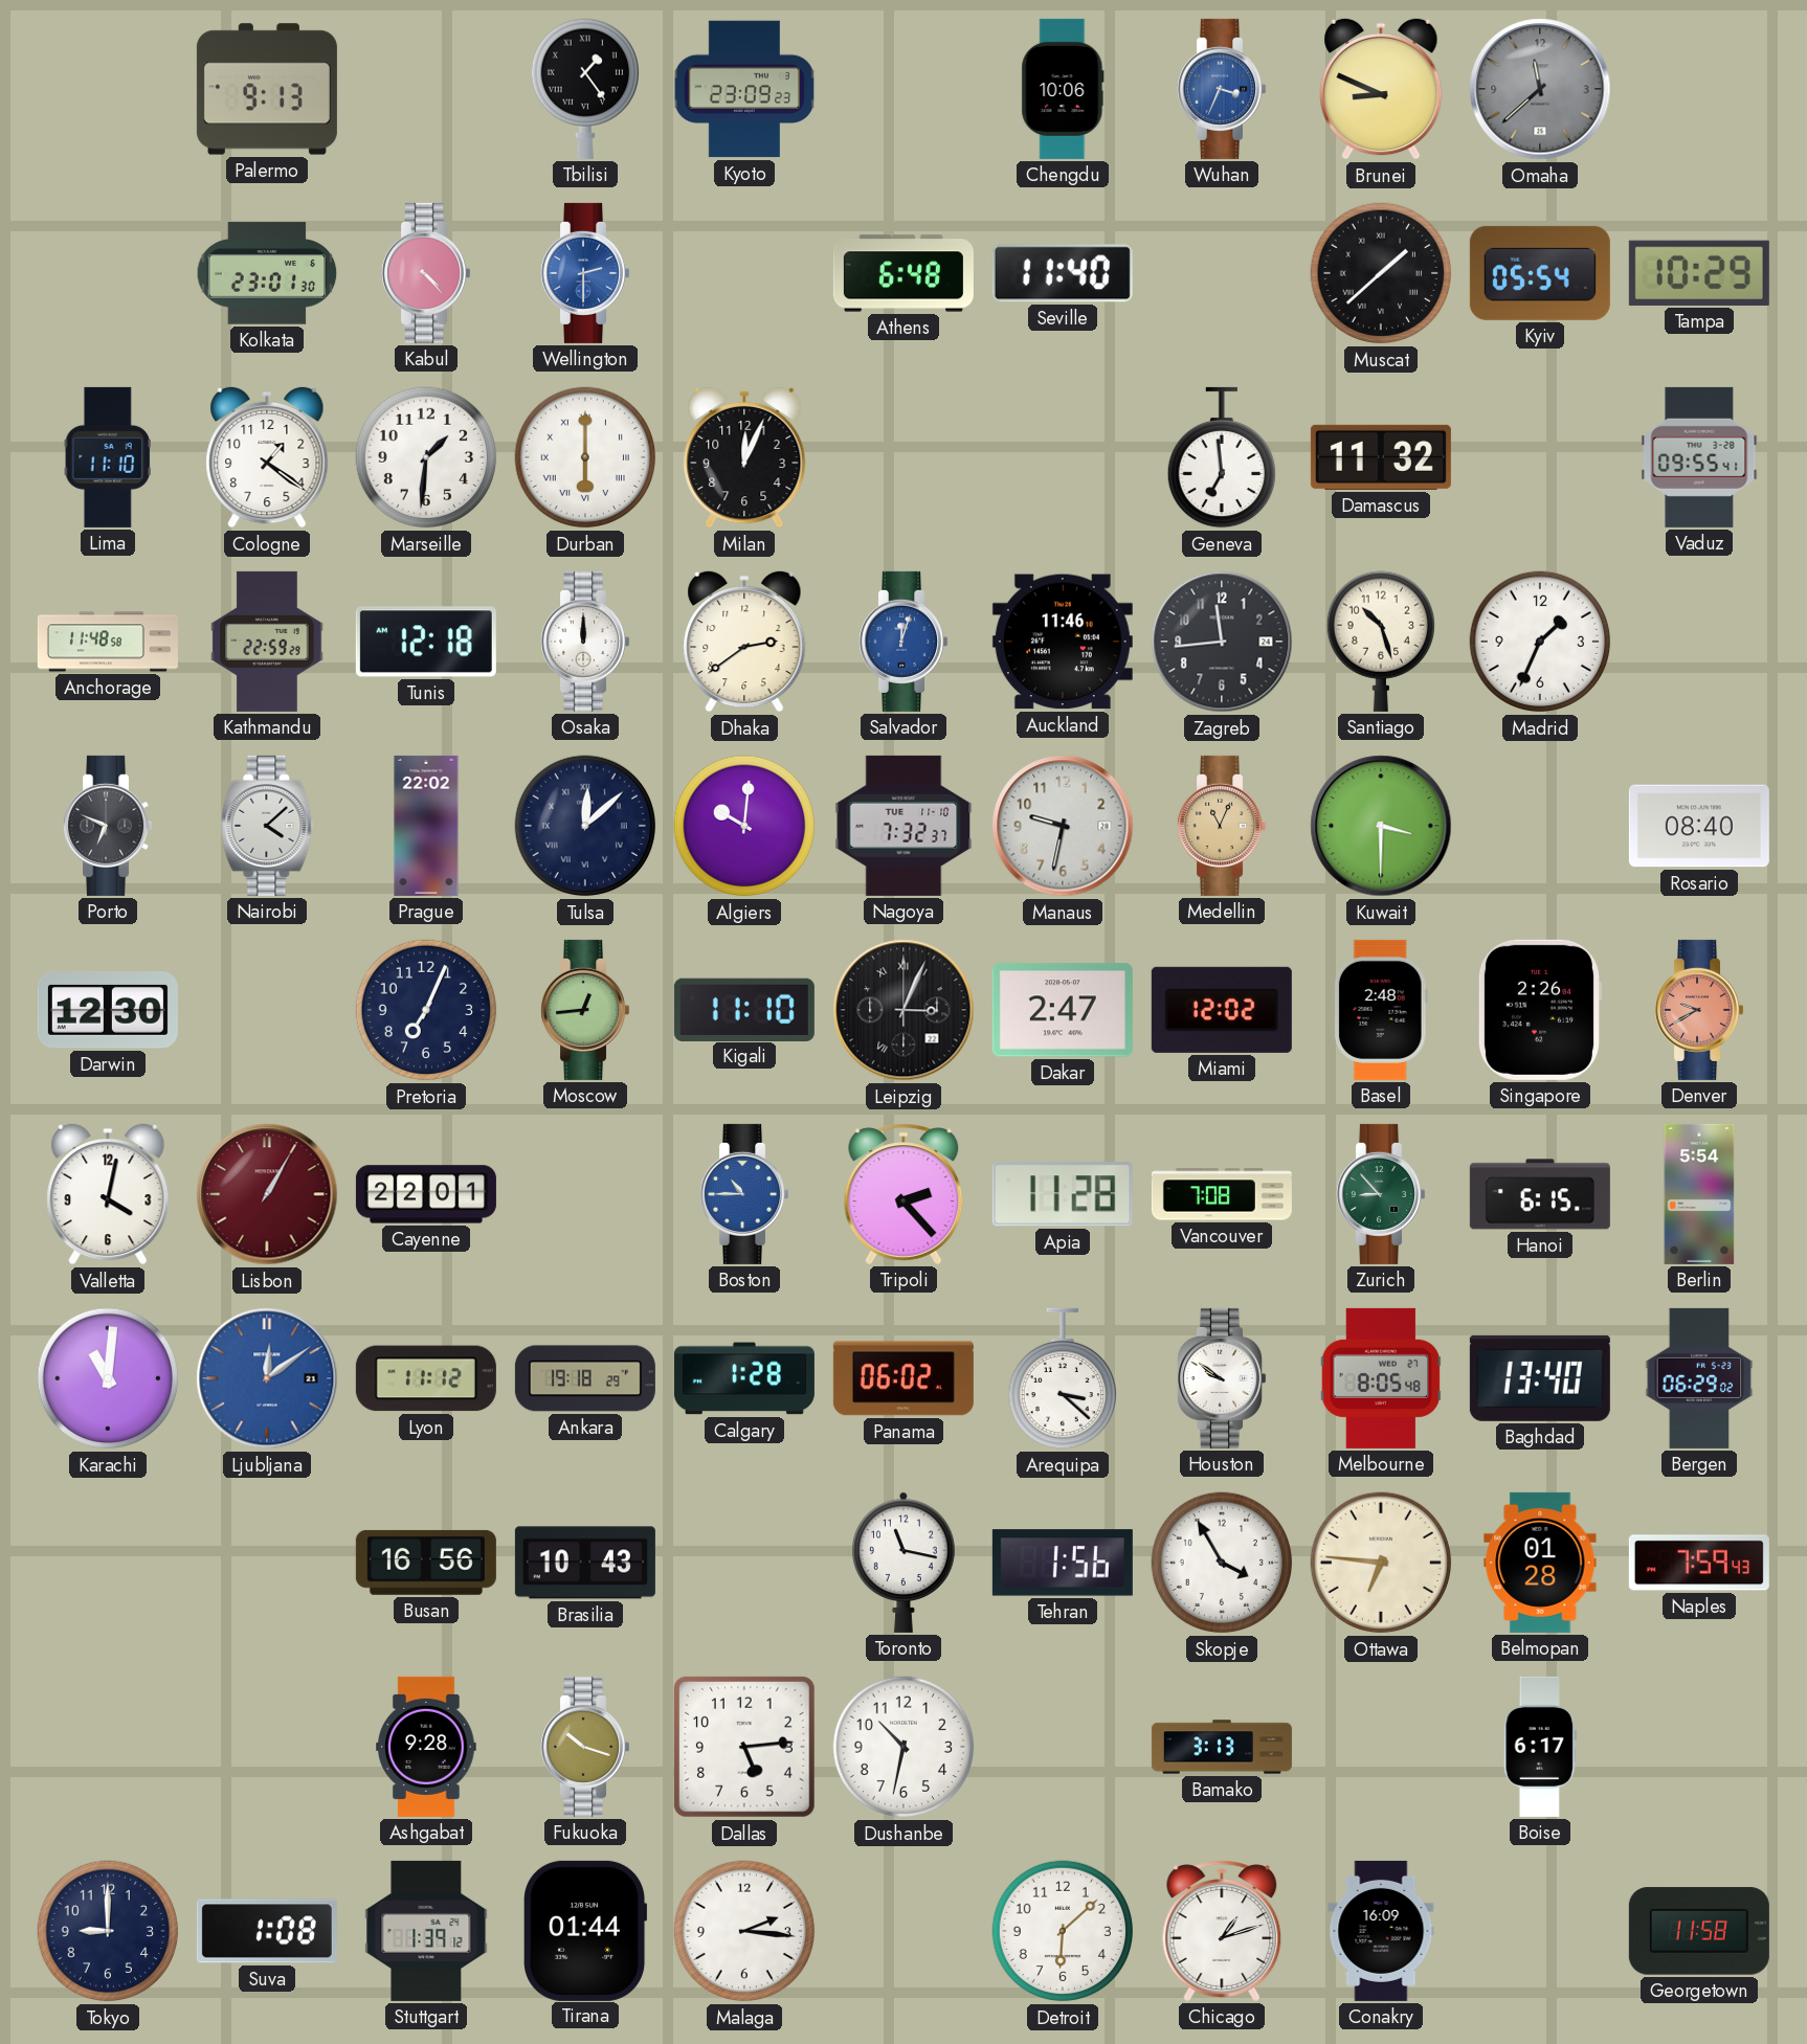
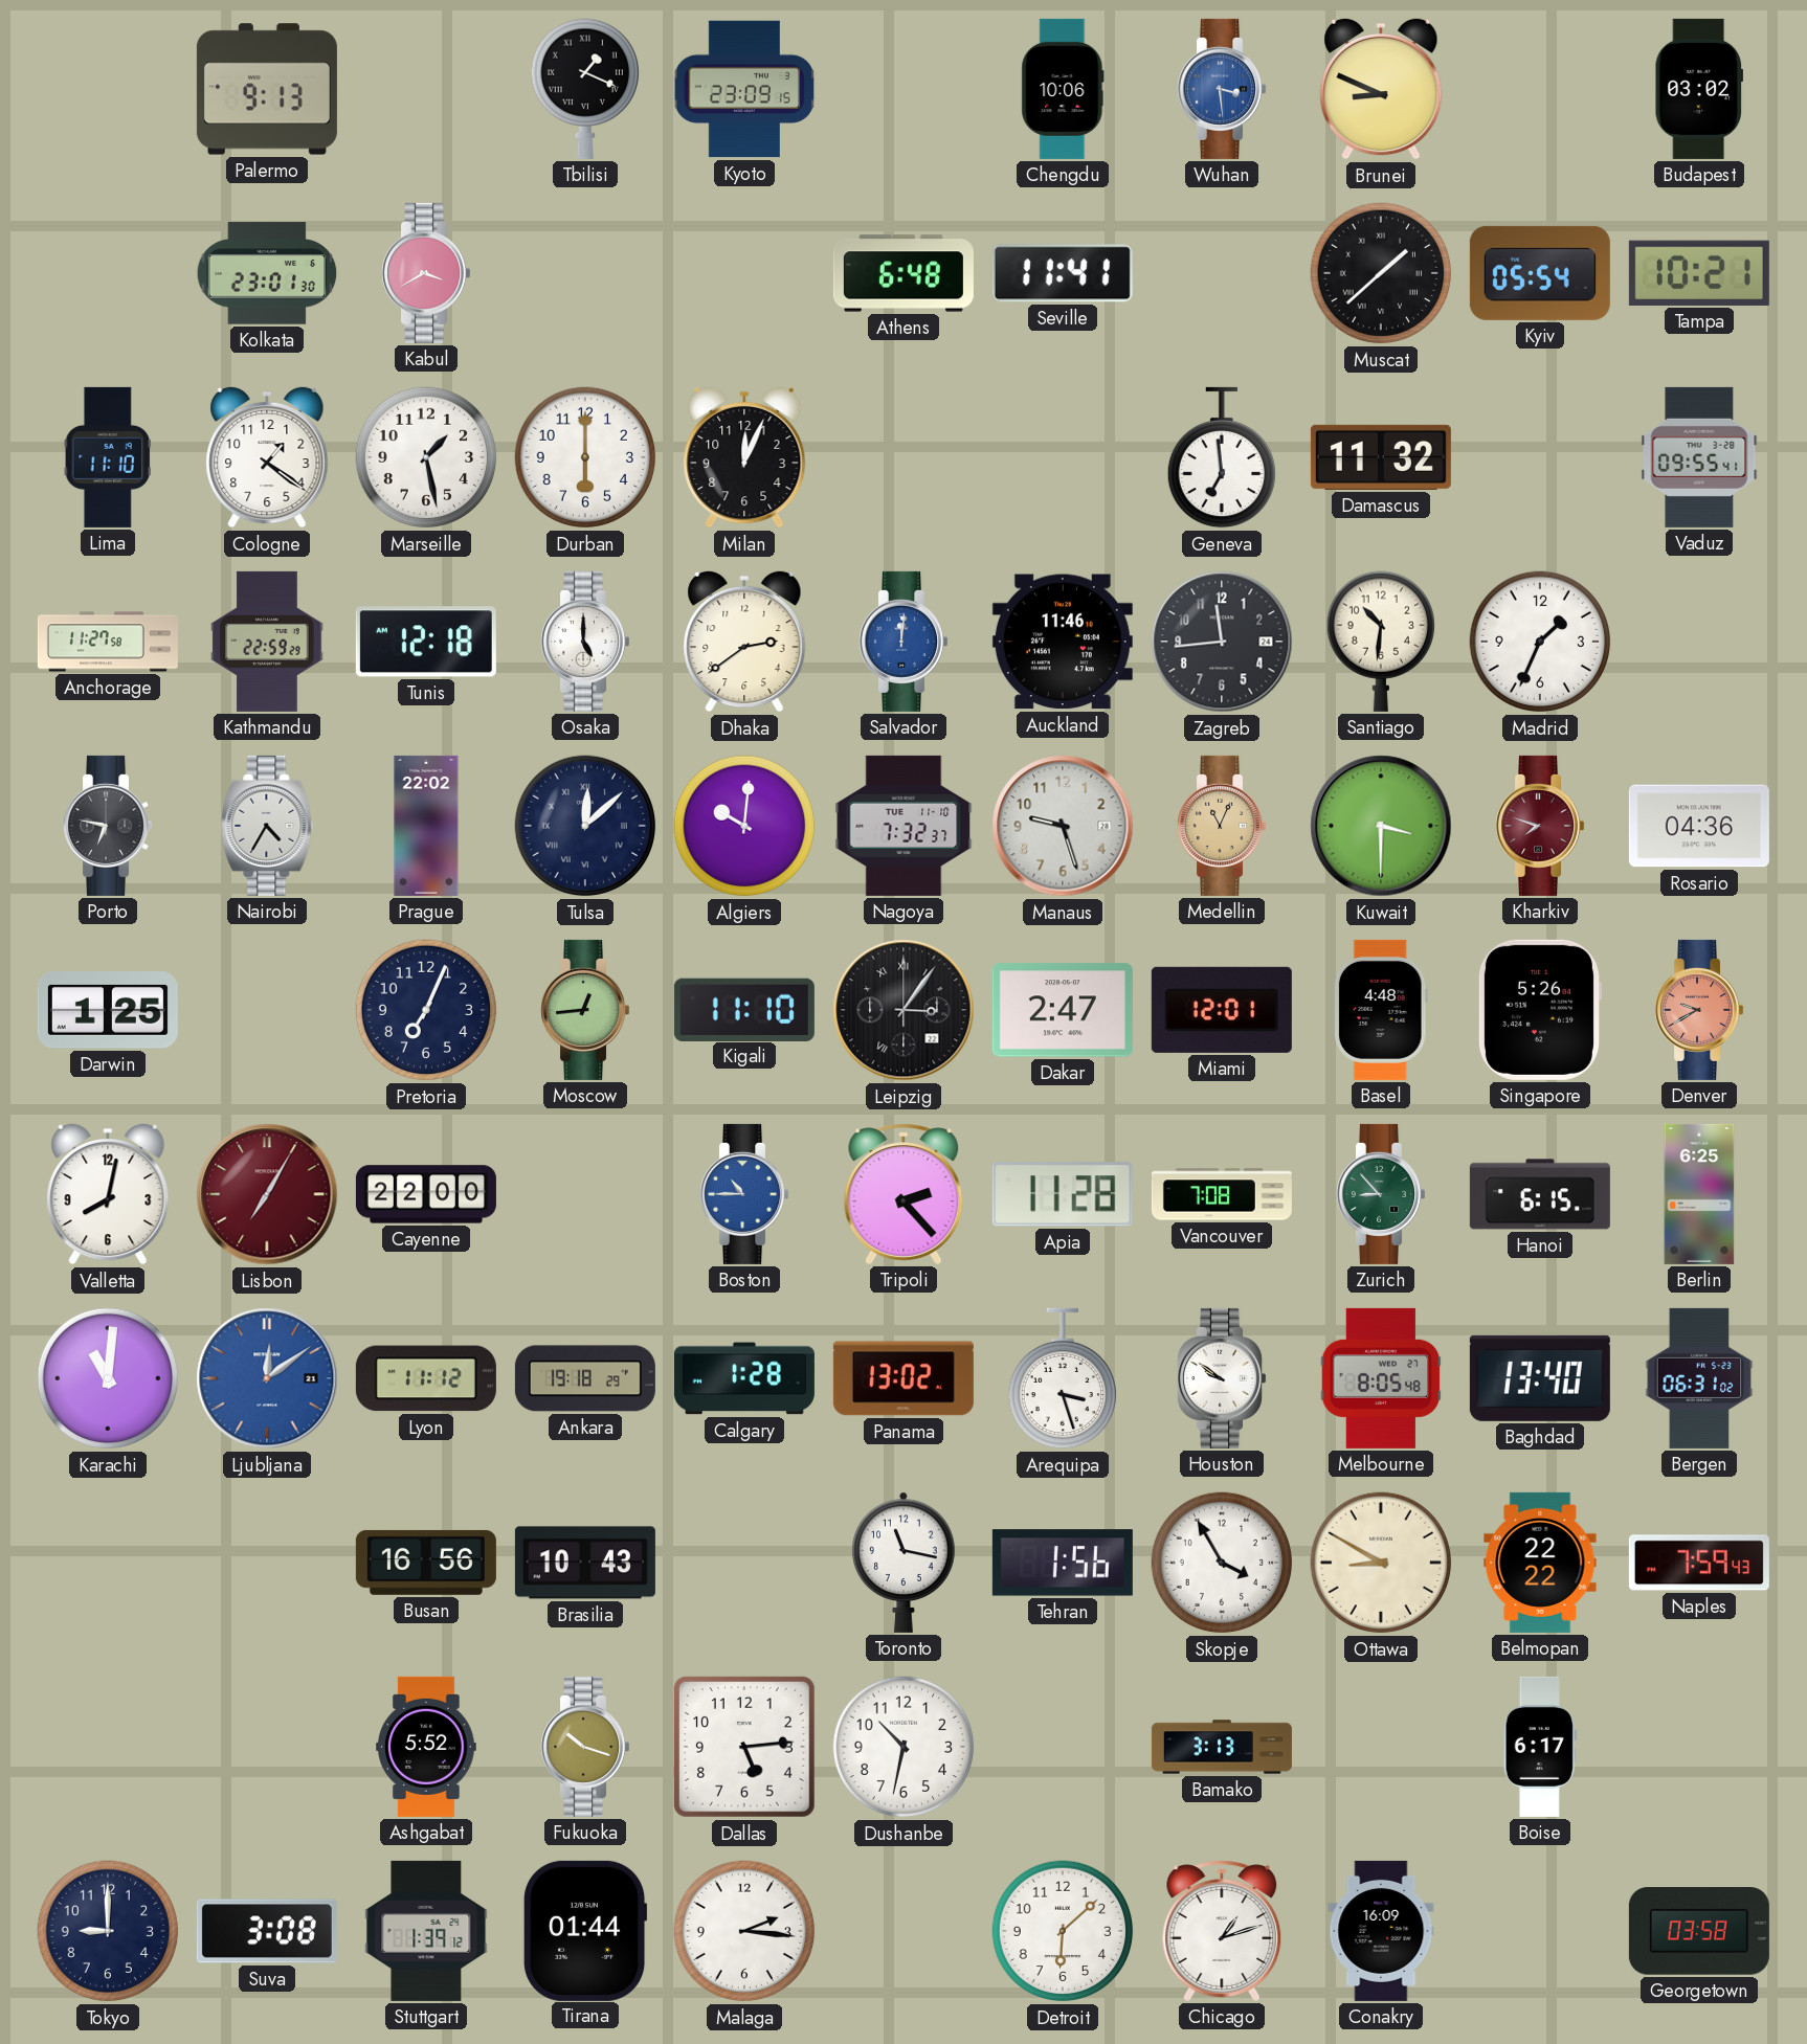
Tbilisi: 1:24 -> 1:19 (585, 89)
Kyoto: 23:09:23 -> 23:09:15 (744, 89)
Wuhan: 3:34 -> 3:29 (1222, 89)
Omaha: 11:38 -> none (1540, 89)
Budapest: none -> 03:02 (1698, 89)
Kabul: 4:23 -> 3:40 (426, 273)
Wellington: 2:30 -> none (585, 273)
Seville: 11:40 -> 11:41 (1063, 273)
Tampa: 10:29 -> 10:21 (1699, 273)
Marseille: 1:31 -> 1:28 (426, 457)
Durban numerals: Roman -> Arabic (585, 457)
Anchorage: 11:48 -> 11:27 (108, 642)
Osaka: 12:00 -> 5:00 (585, 642)
Salvador: 12:03 -> 12:01 (903, 642)
Santiago: 10:27 -> 10:31 (1381, 642)
Porto: 6:49 -> 6:47 (108, 826)
Nairobi: 4:08 -> 4:35 (267, 826)
Manaus: 9:32 -> 9:27 (1063, 826)
Kharkiv: none -> 7:48 (1540, 826)
Rosario: 08:40 -> 04:36 (1699, 826)
Darwin: 12:30 -> 1:25 (108, 1011)
Leipzig: 3:04 -> 3:06 (903, 1010)
Miami: 12:02 -> 12:01 (1222, 1010)
Basel: 2:48 -> 4:48 (1381, 1010)
Singapore: 2:26 -> 5:26 (1539, 1010)
Valletta: 4:02 -> 8:02 (108, 1194)
Lisbon: 1:05 -> 7:05 (267, 1194)
Cayenne: 22:01 -> 22:00 (426, 1194)
Berlin: 5:54 -> 6:25 (1699, 1194)
Panama: 06:02 -> 13:02 (903, 1378)
Arequipa: 3:22 -> 3:27 (1063, 1378)
Bergen: 06:29 -> 06:31 (1699, 1378)
Ottawa: 6:46 -> 8:50 (1381, 1563)
Belmopan: 01:28 -> 22:22 (1540, 1563)
Ashgabat: 9:28 -> 5:52 (426, 1747)
Suva: 1:08 -> 3:08 (267, 1931)
Georgetown: 11:58 -> 03:58 (1699, 1931)
